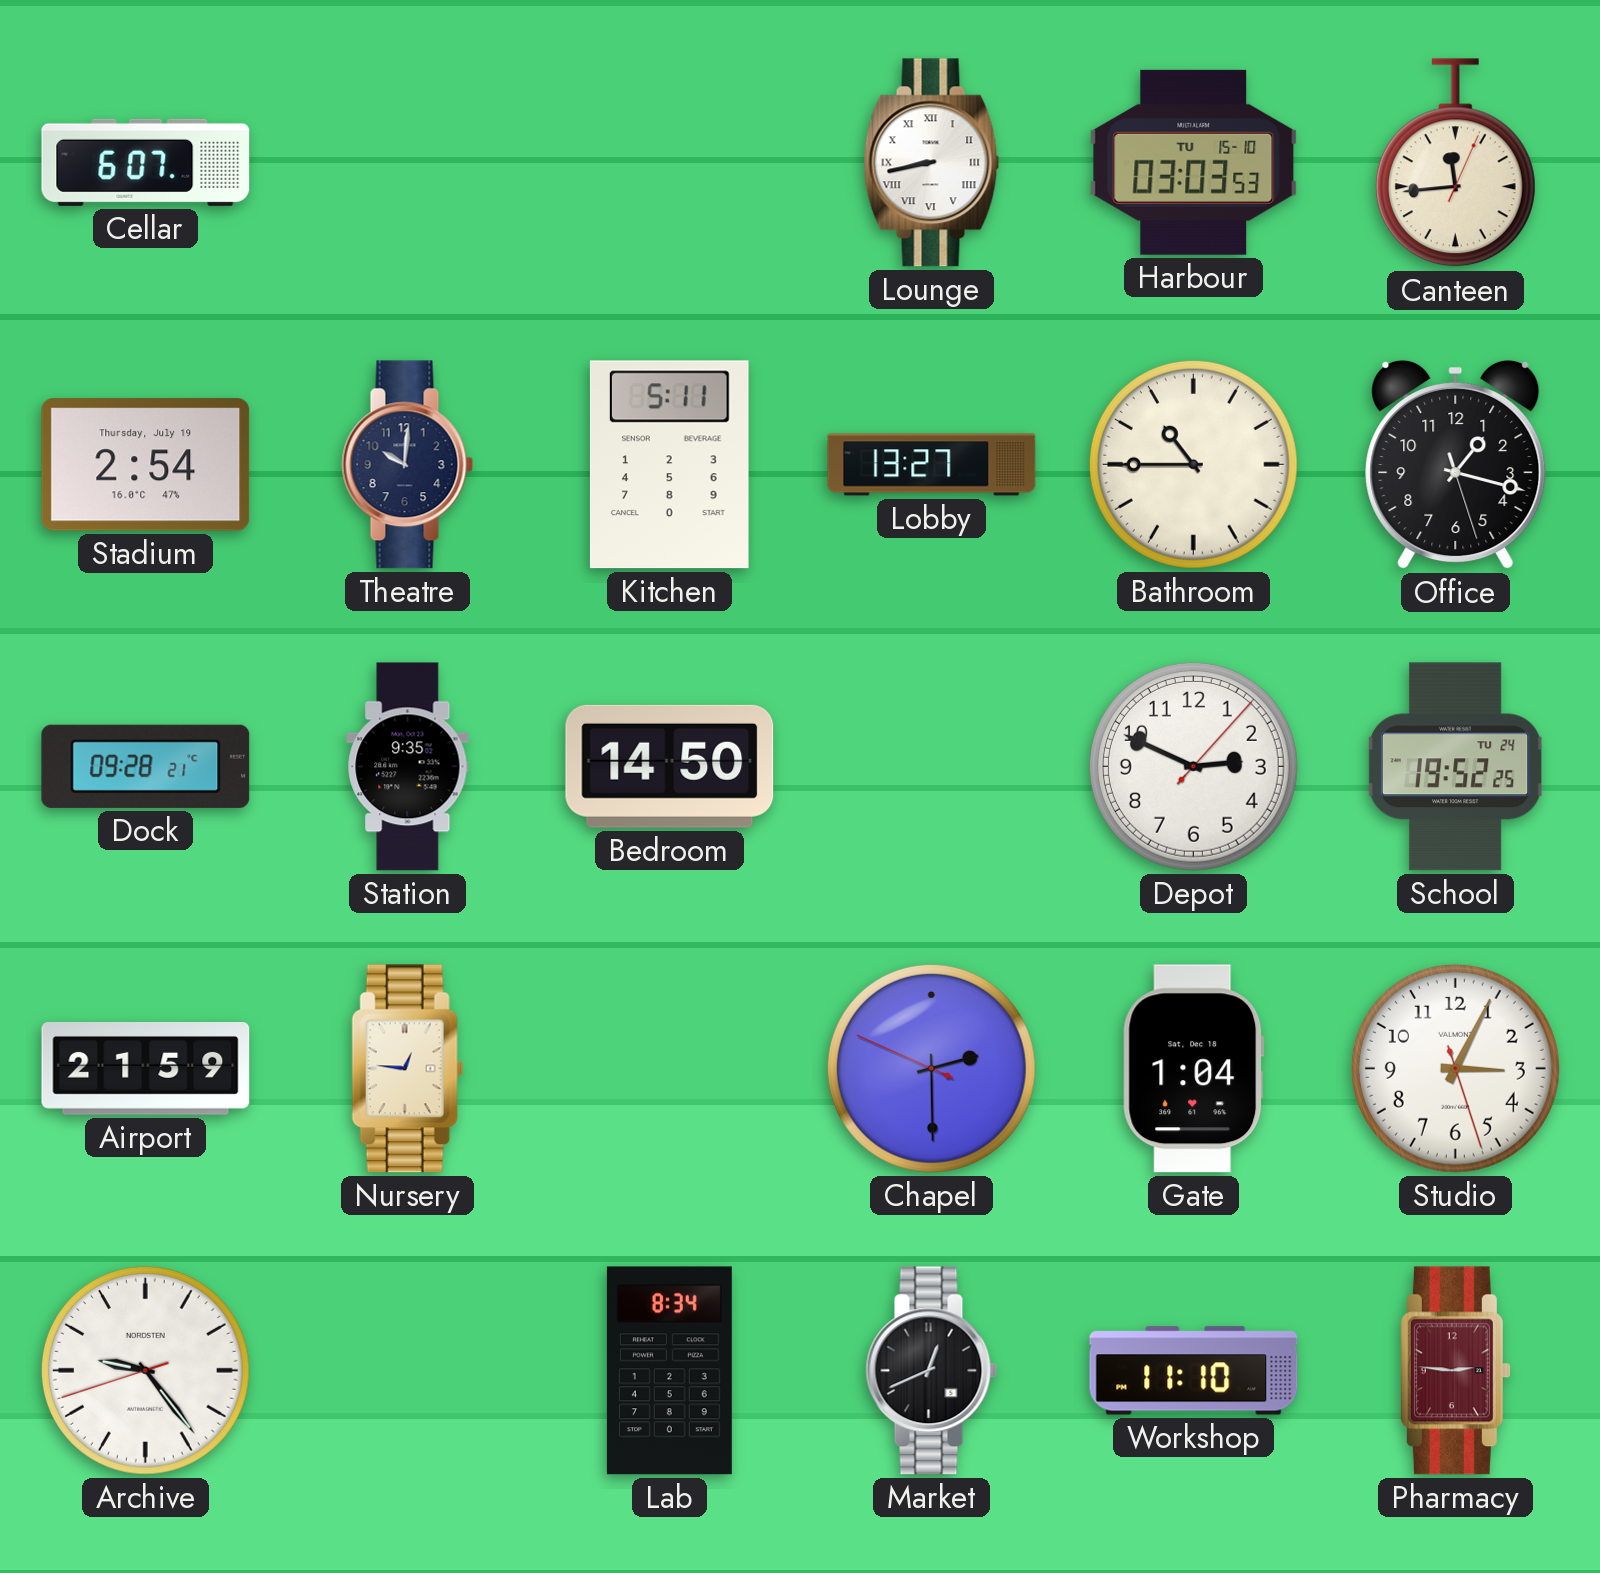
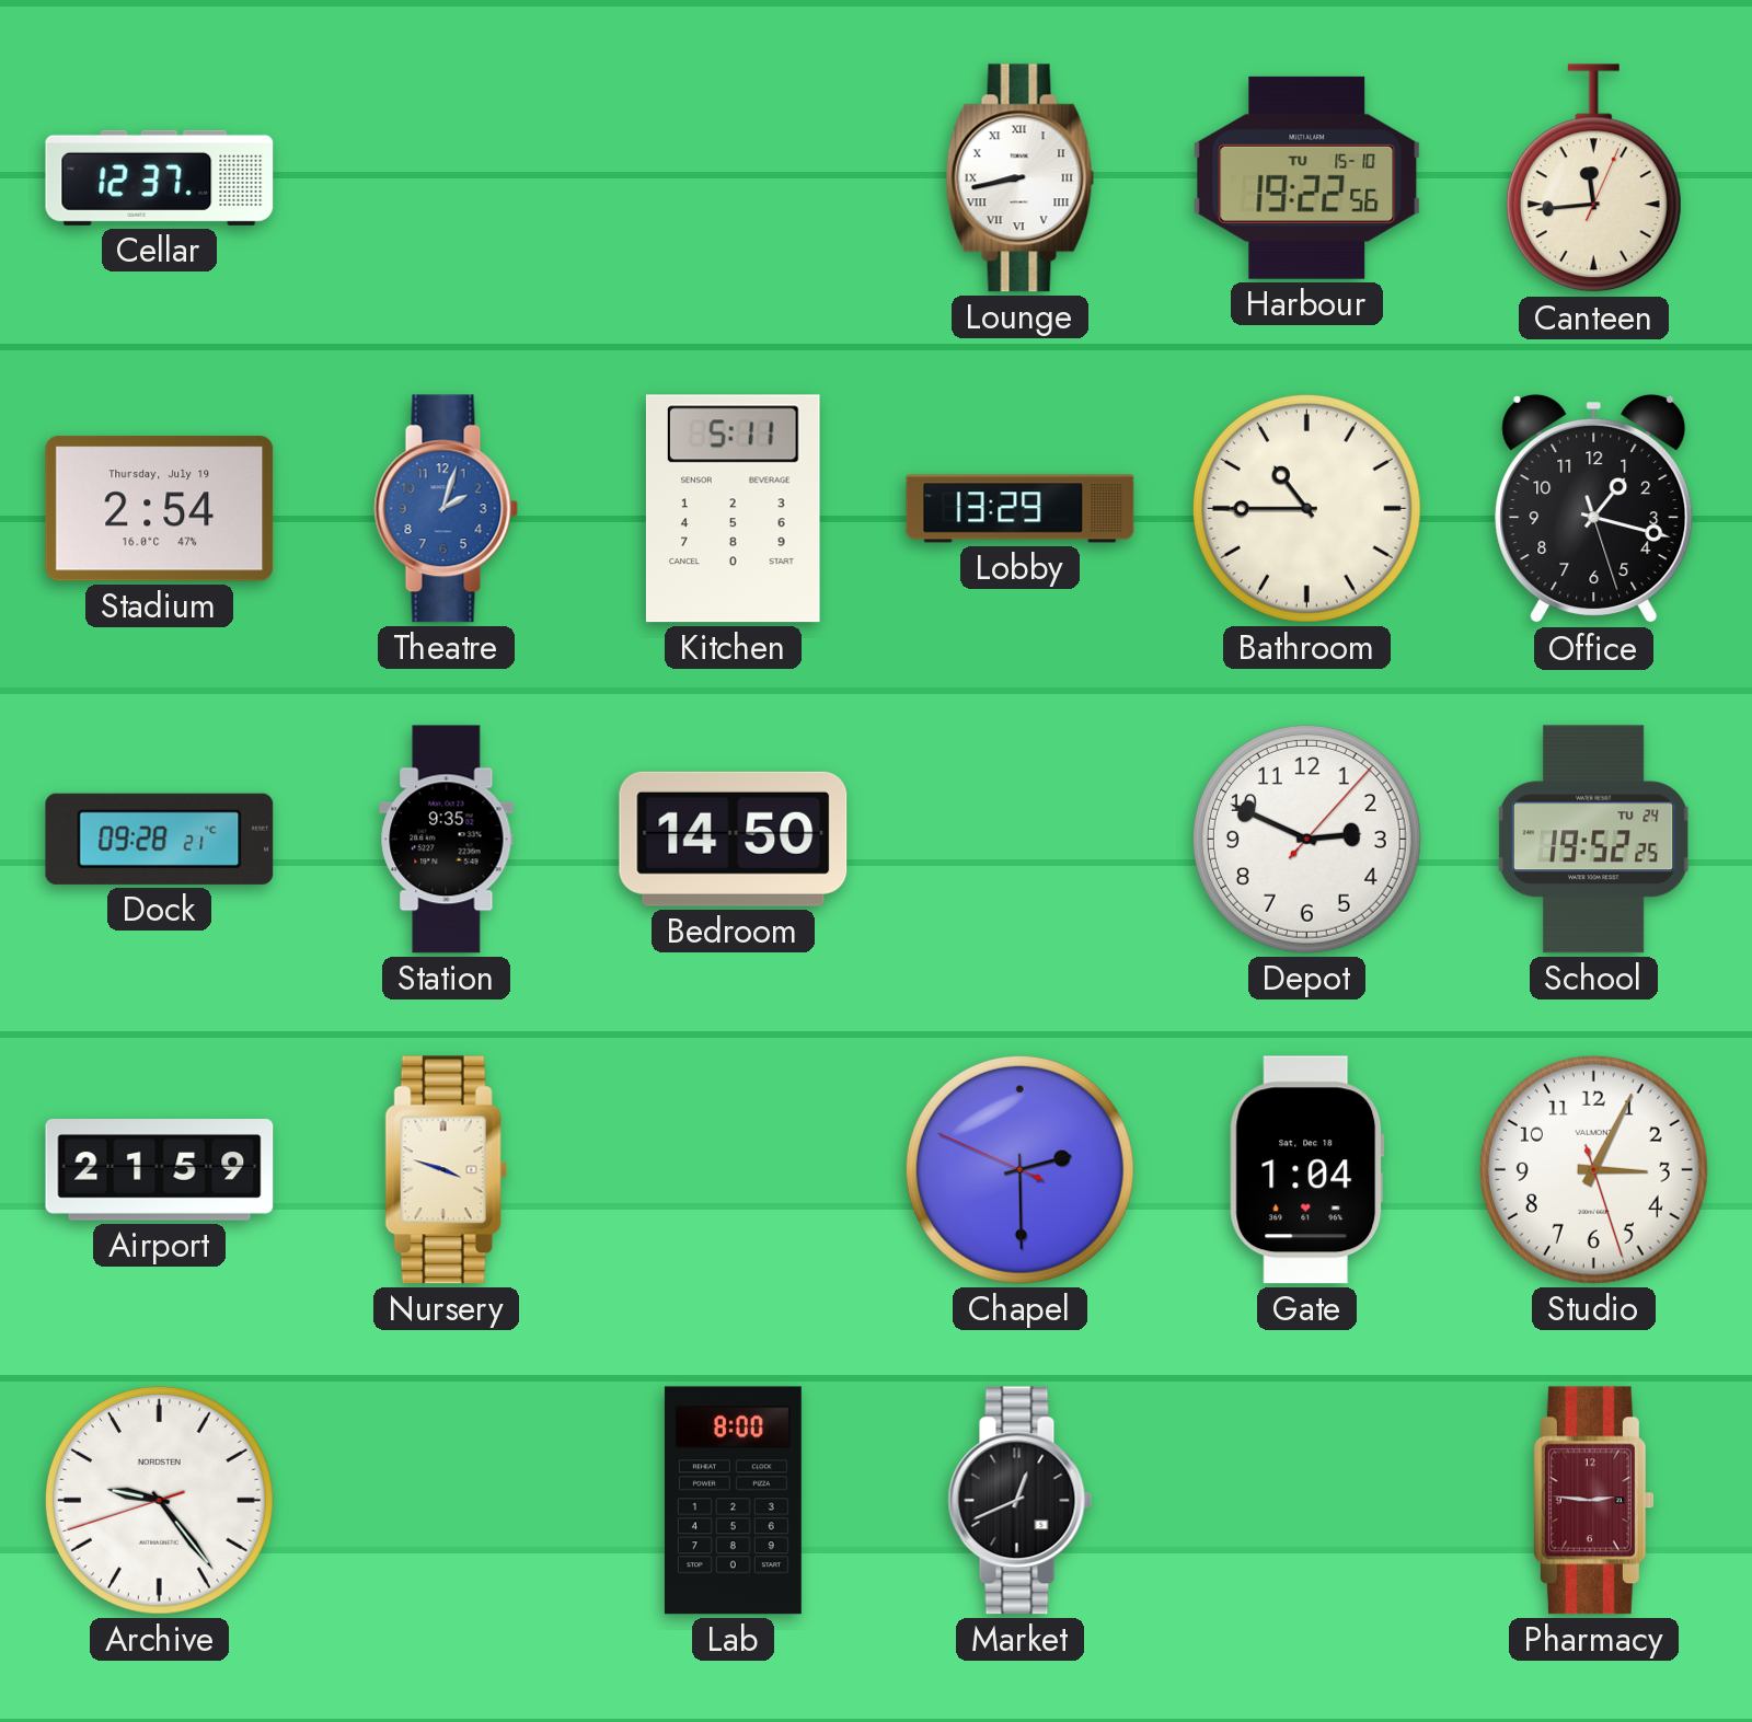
Cellar: 6:07 -> 12:37 (160, 177)
Harbour: 03:03 -> 19:22 (1307, 177)
Theatre: 10:01 -> 2:03 (447, 509)
Theatre dial: navy -> blue (447, 509)
Lobby: 13:27 -> 13:29 (1021, 509)
Nursery: 12:46 -> 3:48 (447, 1170)
Lab: 8:34 -> 8:00 (733, 1501)
Workshop: 11:10 -> none (1194, 1371)
